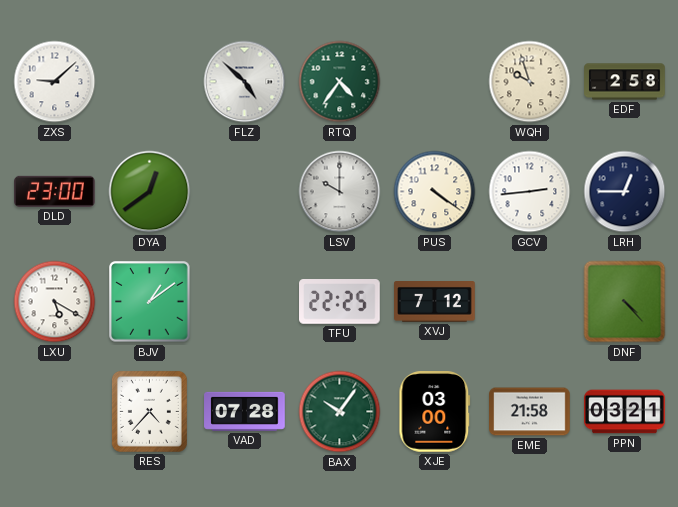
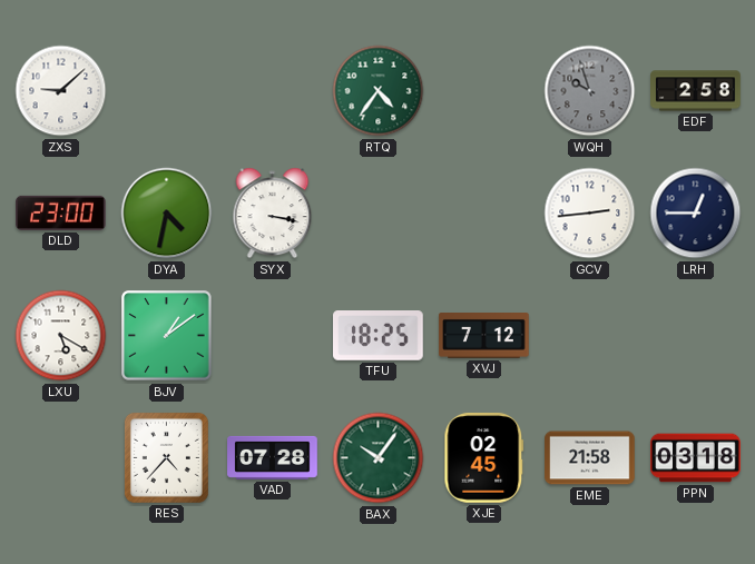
FLZ: 4:52 -> none (245, 82)
WQH dial: cream -> grey (590, 91)
DYA: 12:39 -> 4:32 (167, 214)
SYX: none -> 3:17 (273, 214)
LSV: 10:00 -> none (340, 192)
PUS: 4:21 -> none (435, 192)
TFU: 22:25 -> 18:25 (379, 336)
DNF: 4:23 -> none (625, 302)
XJE: 03:00 -> 02:45 (484, 458)
PPN: 03:21 -> 03:18 (696, 458)
